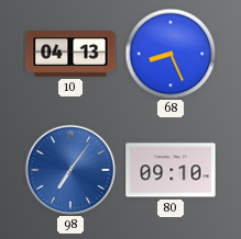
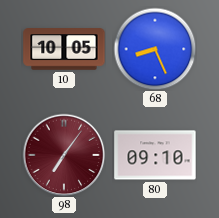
10: 04:13 -> 10:05 (64, 49)
98 dial: blue -> burgundy (64, 155)
